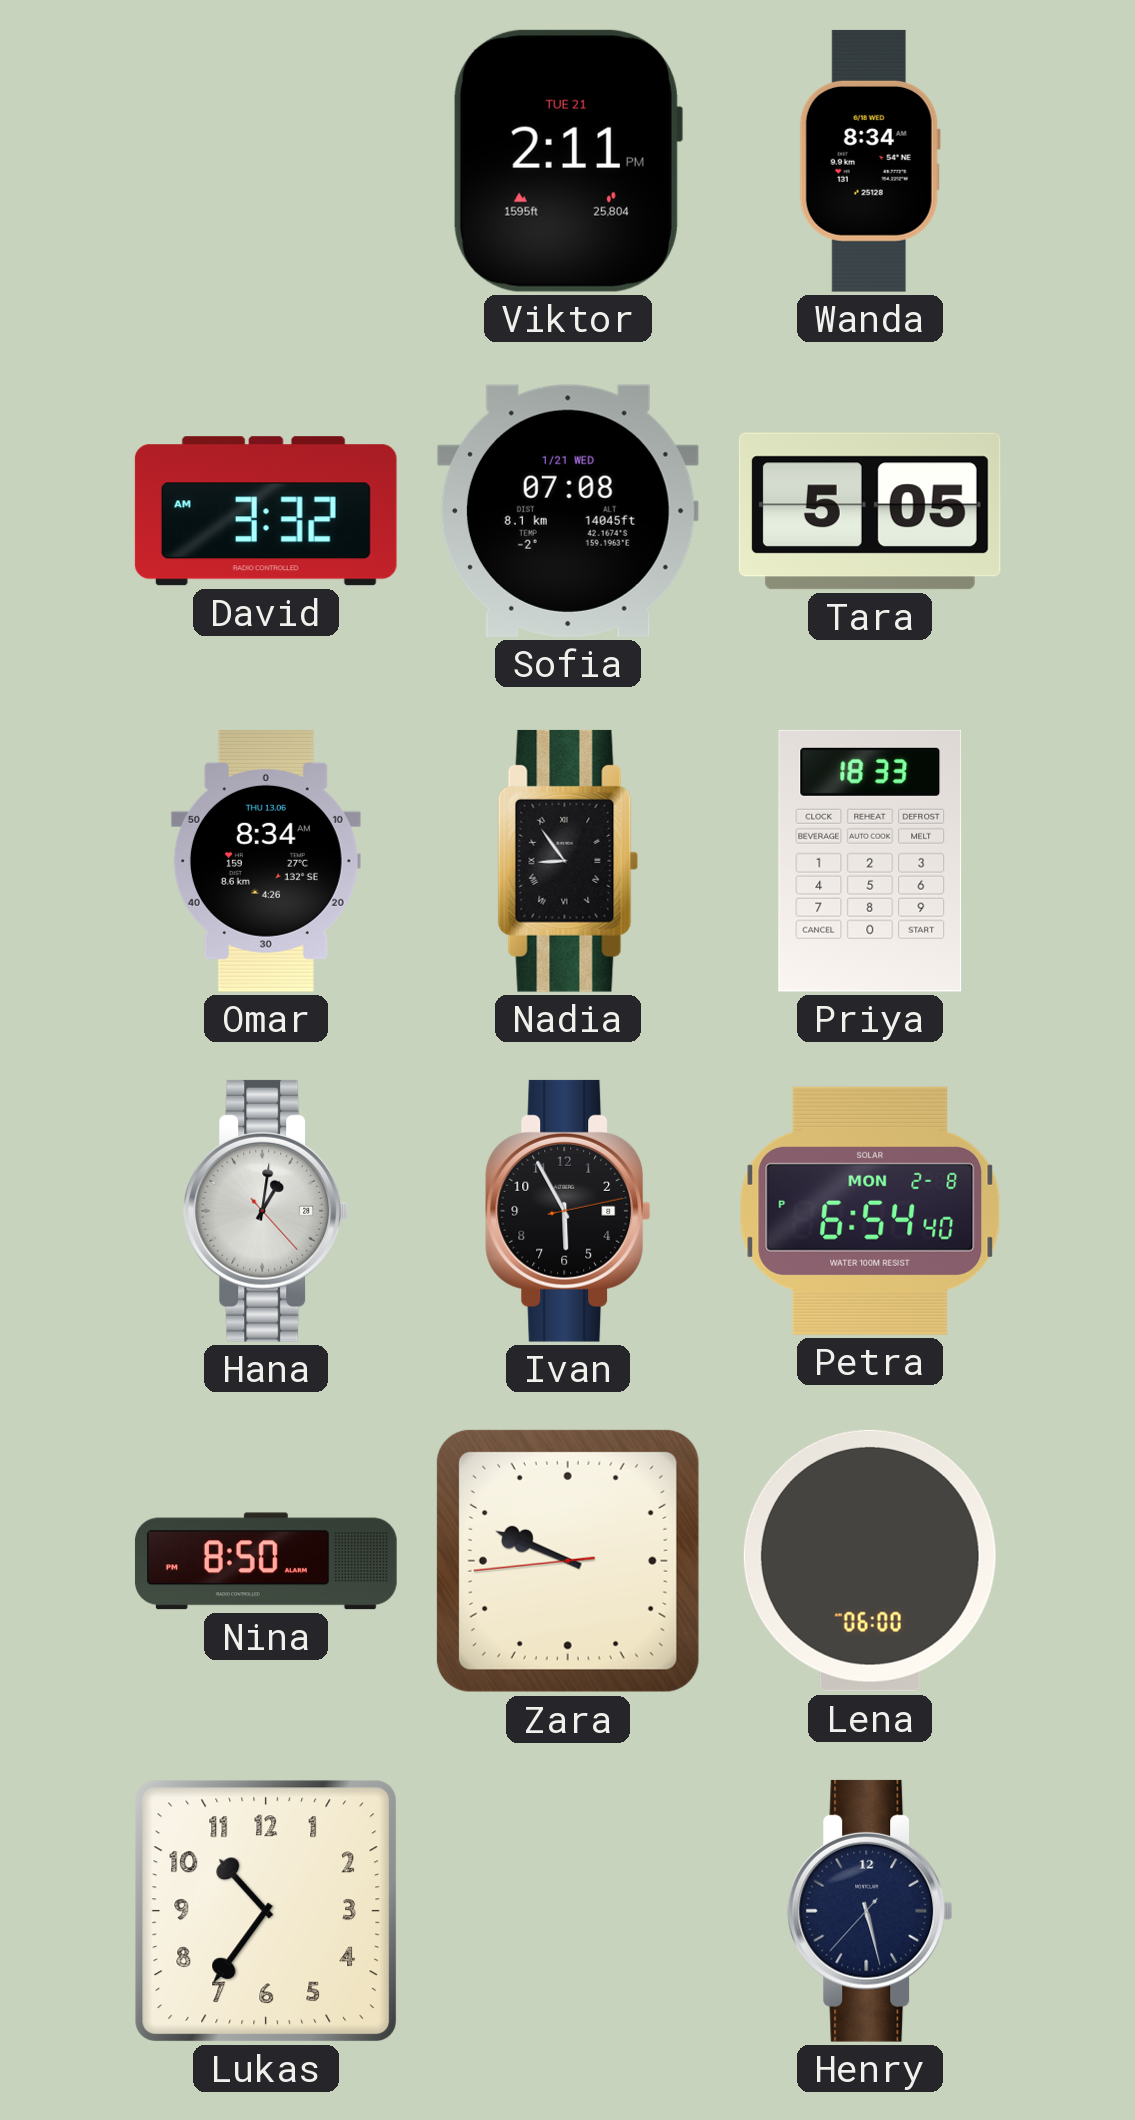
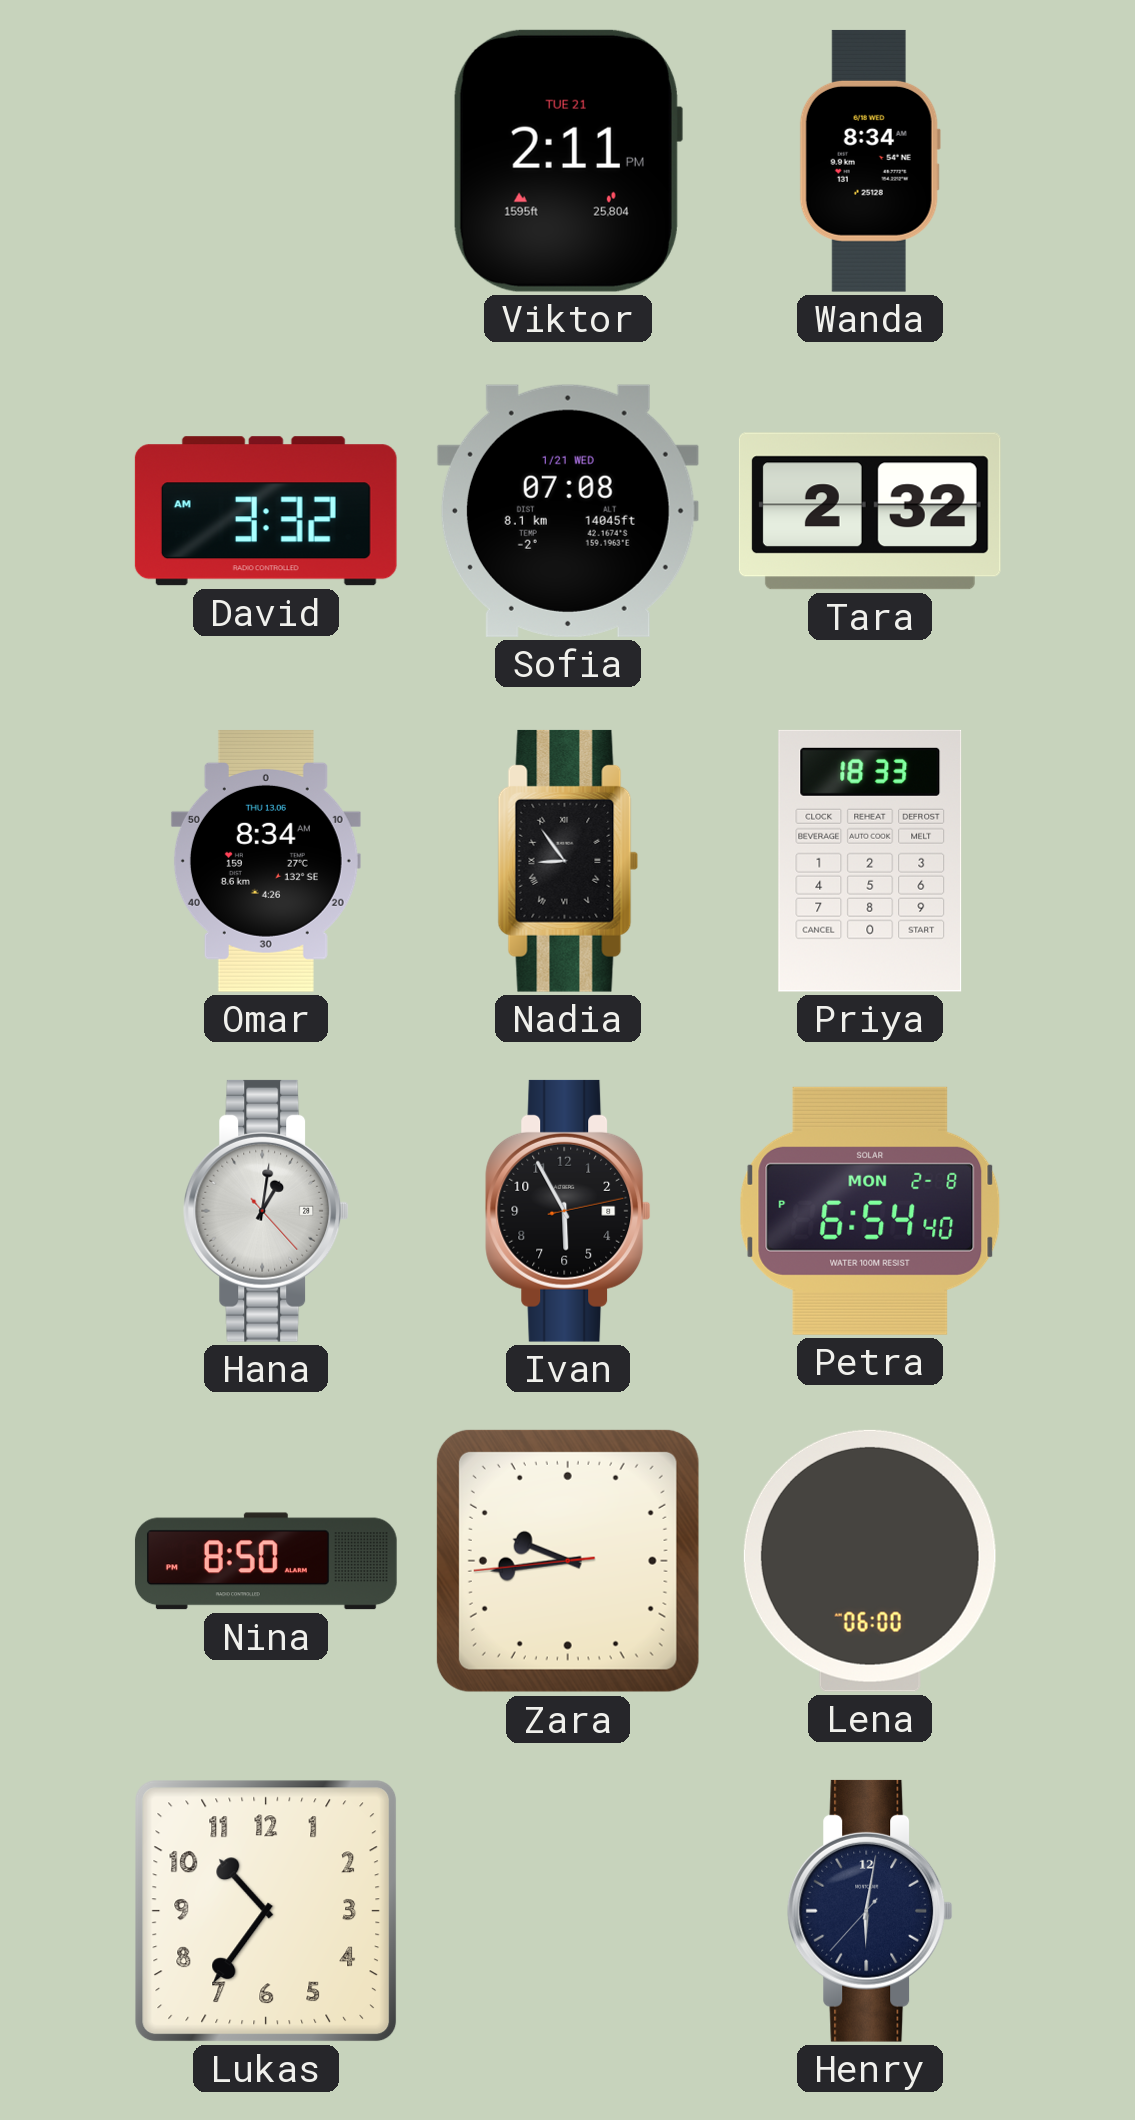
Tara: 5:05 -> 2:32 (870, 511)
Zara: 9:48 -> 9:43 (568, 1561)
Henry: 5:27 -> 6:01 (870, 1911)
